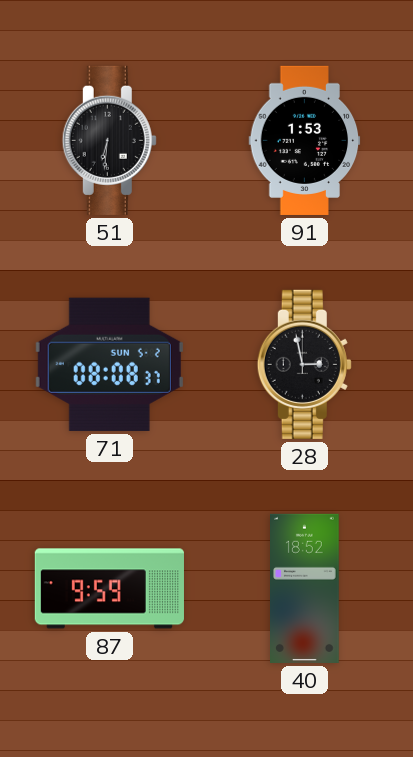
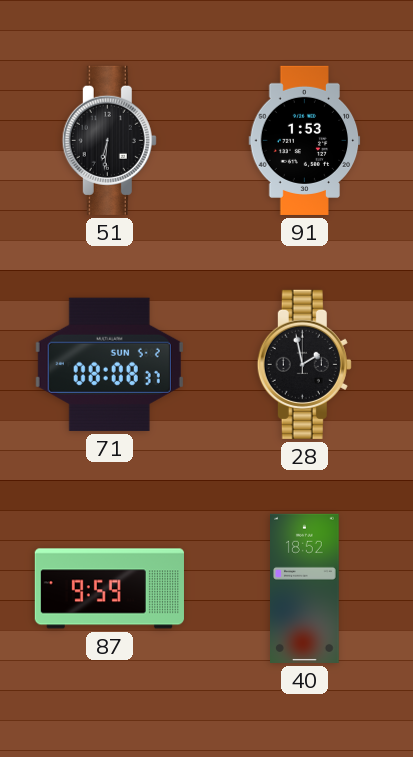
28: 2:58 -> 1:58 (304, 364)
